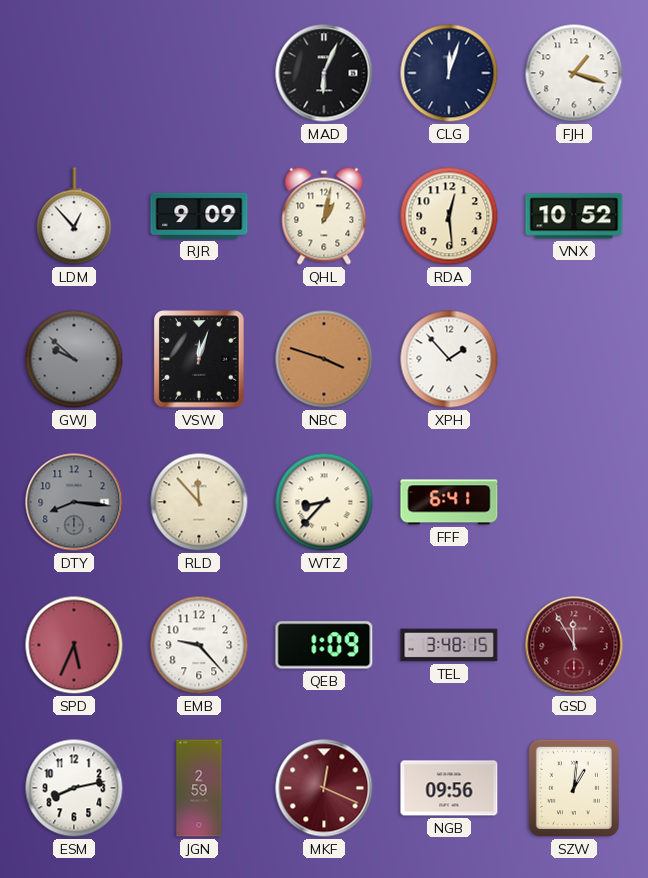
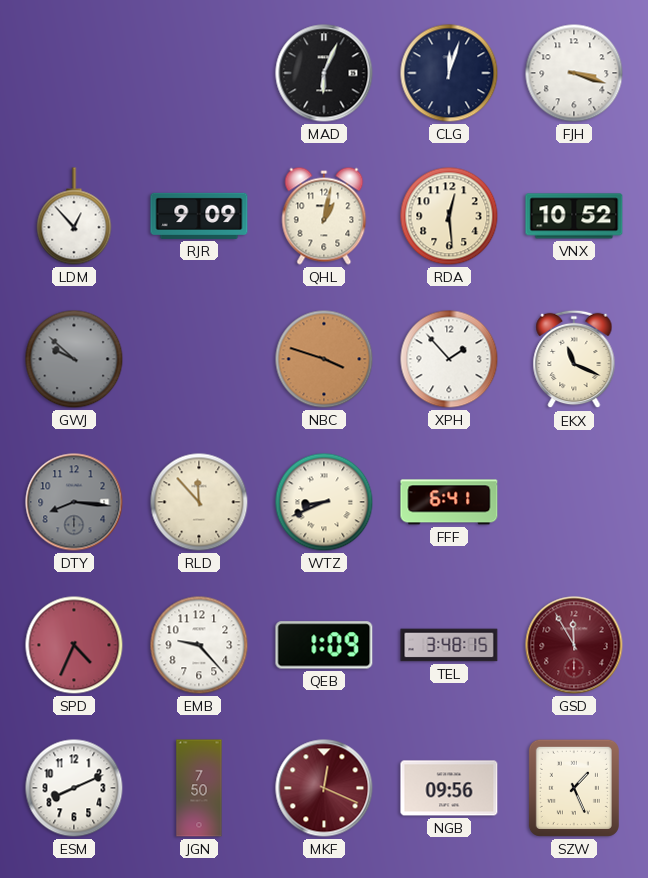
FJH: 1:18 -> 3:18 (574, 73)
VSW: 12:03 -> none (199, 359)
EKX: none -> 11:19 (574, 359)
WTZ: 8:37 -> 8:41 (324, 502)
SPD: 5:34 -> 4:34 (74, 645)
ESM: 8:13 -> 8:11 (74, 788)
JGN: 2:59 -> 7:50 (199, 788)
SZW: 1:01 -> 1:26 (574, 788)
